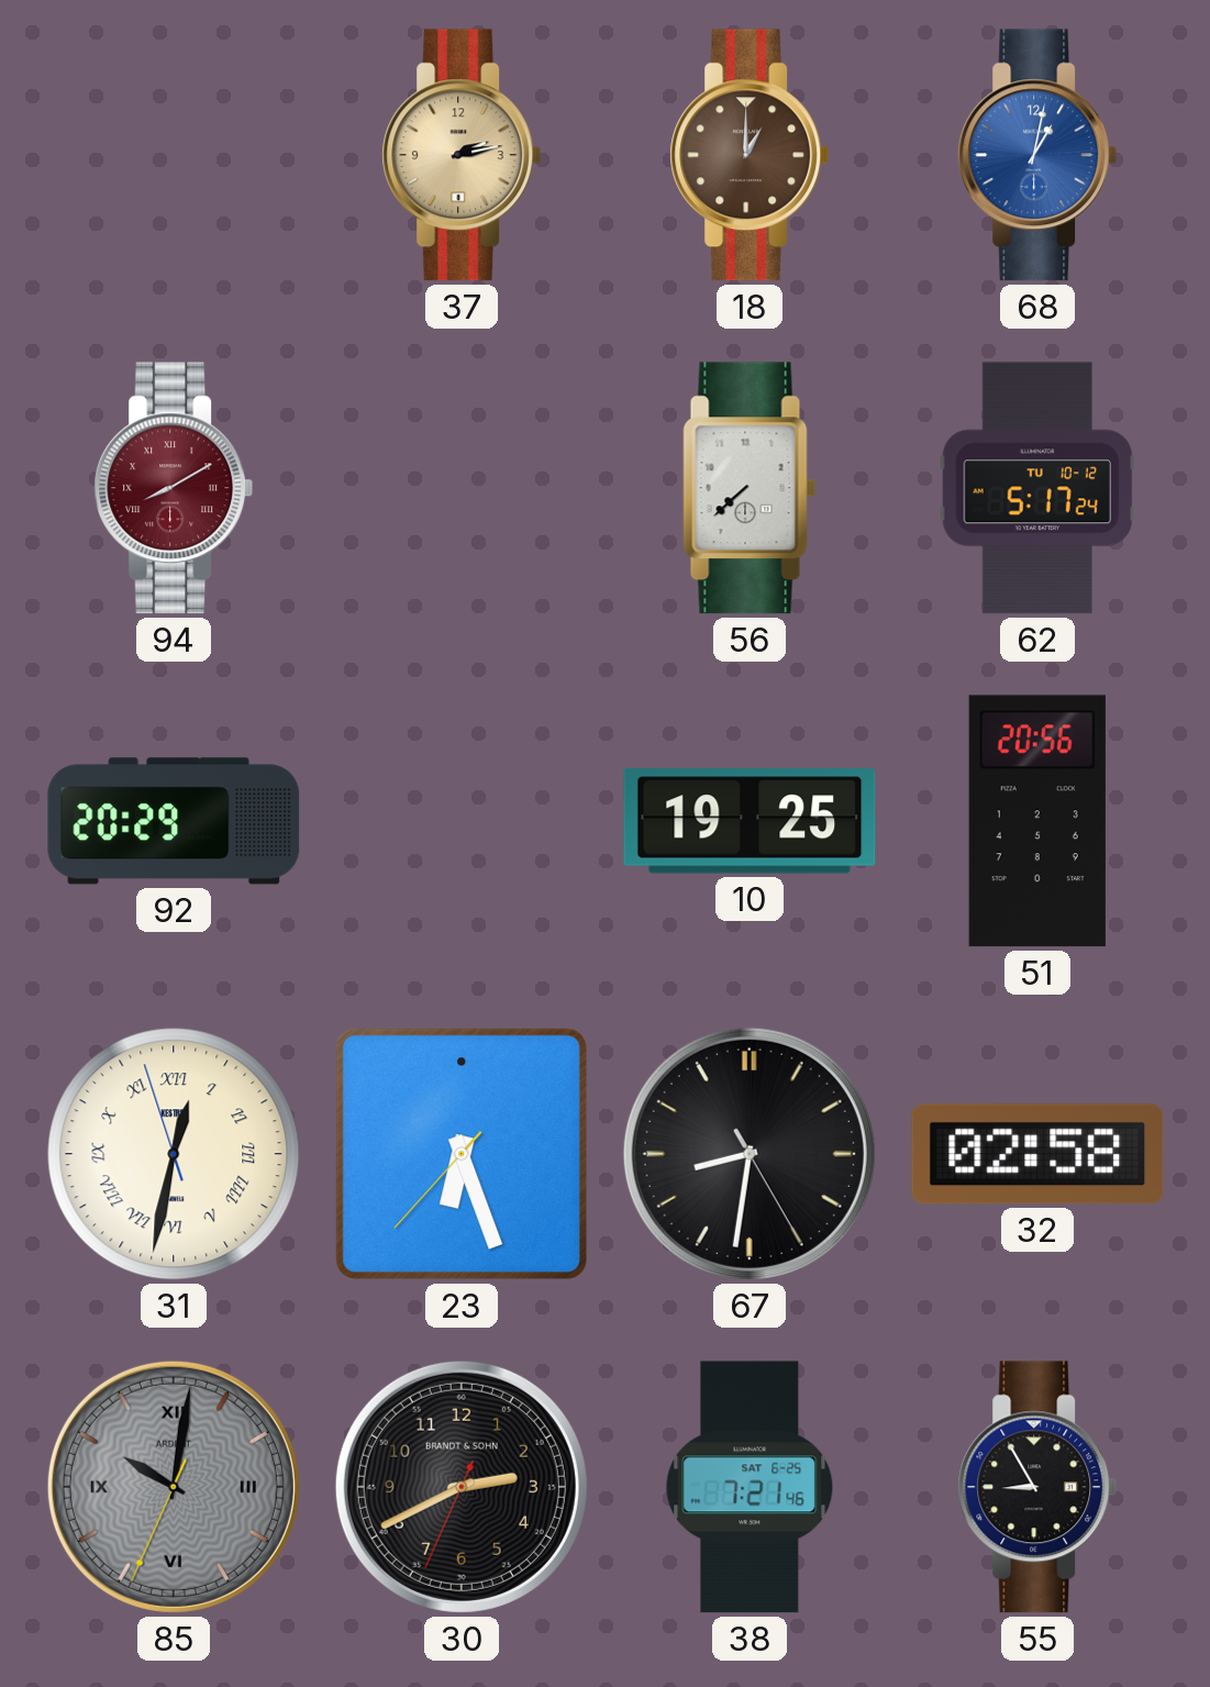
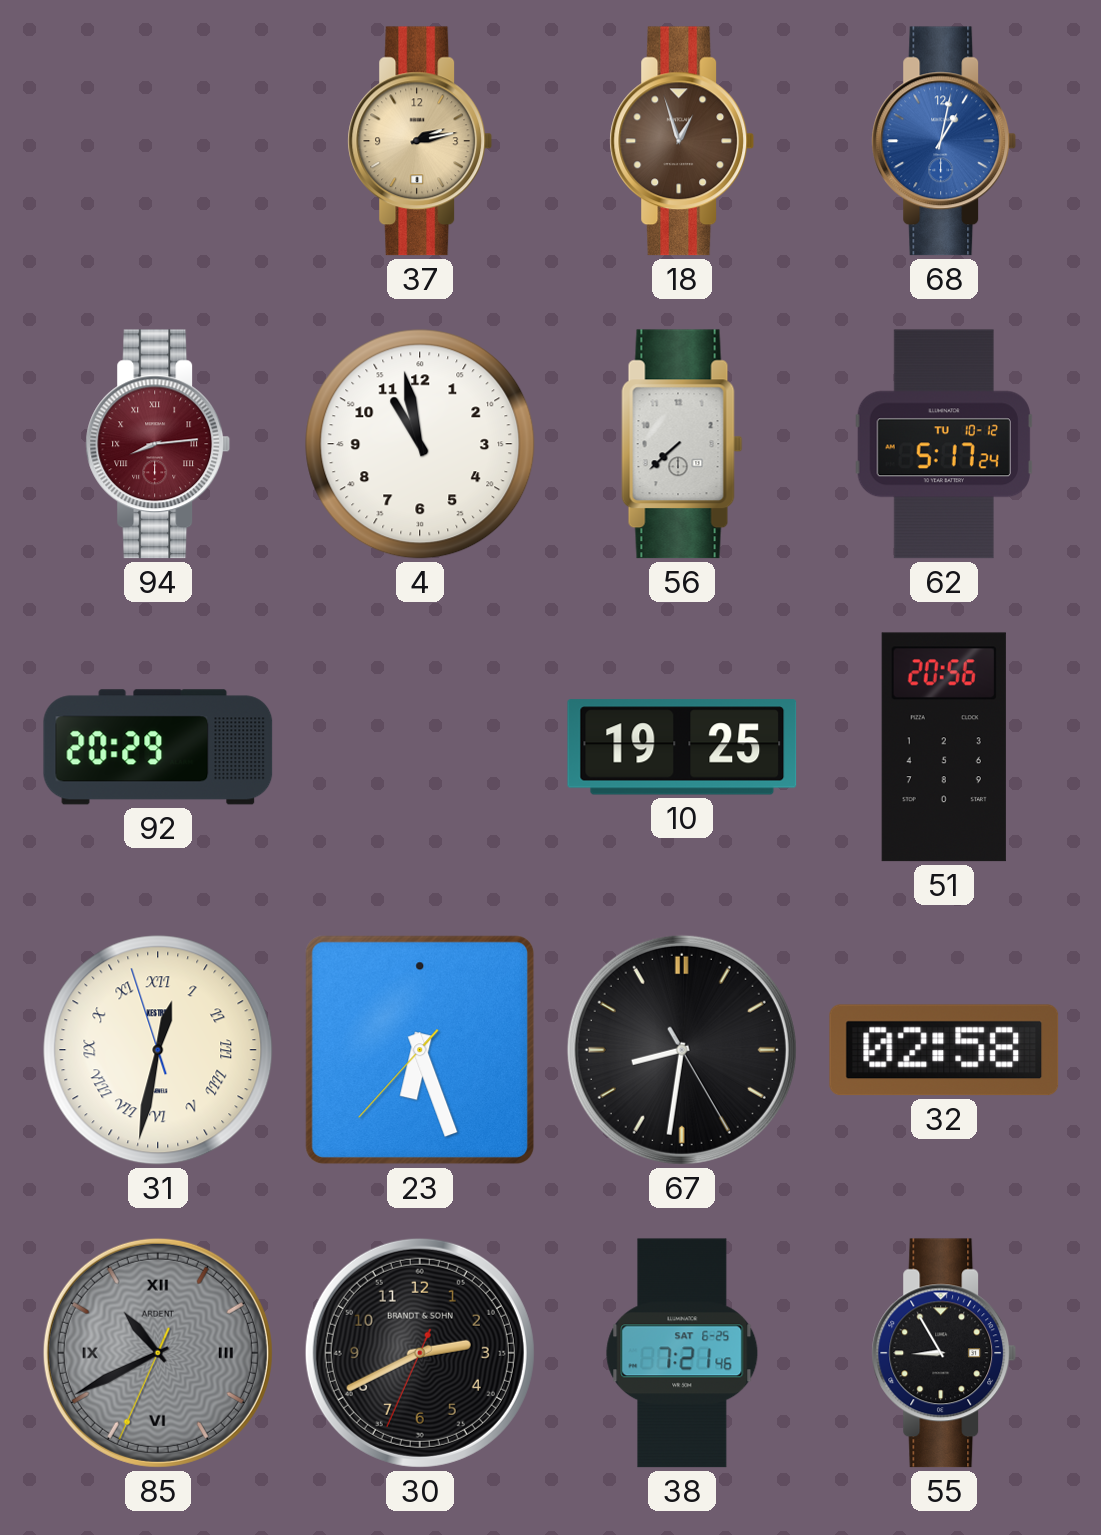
18: 1:00 -> 12:57 (682, 141)
94: 8:10 -> 8:14 (158, 444)
4: none -> 10:58 (420, 444)
85: 10:01 -> 10:40 (158, 1353)
